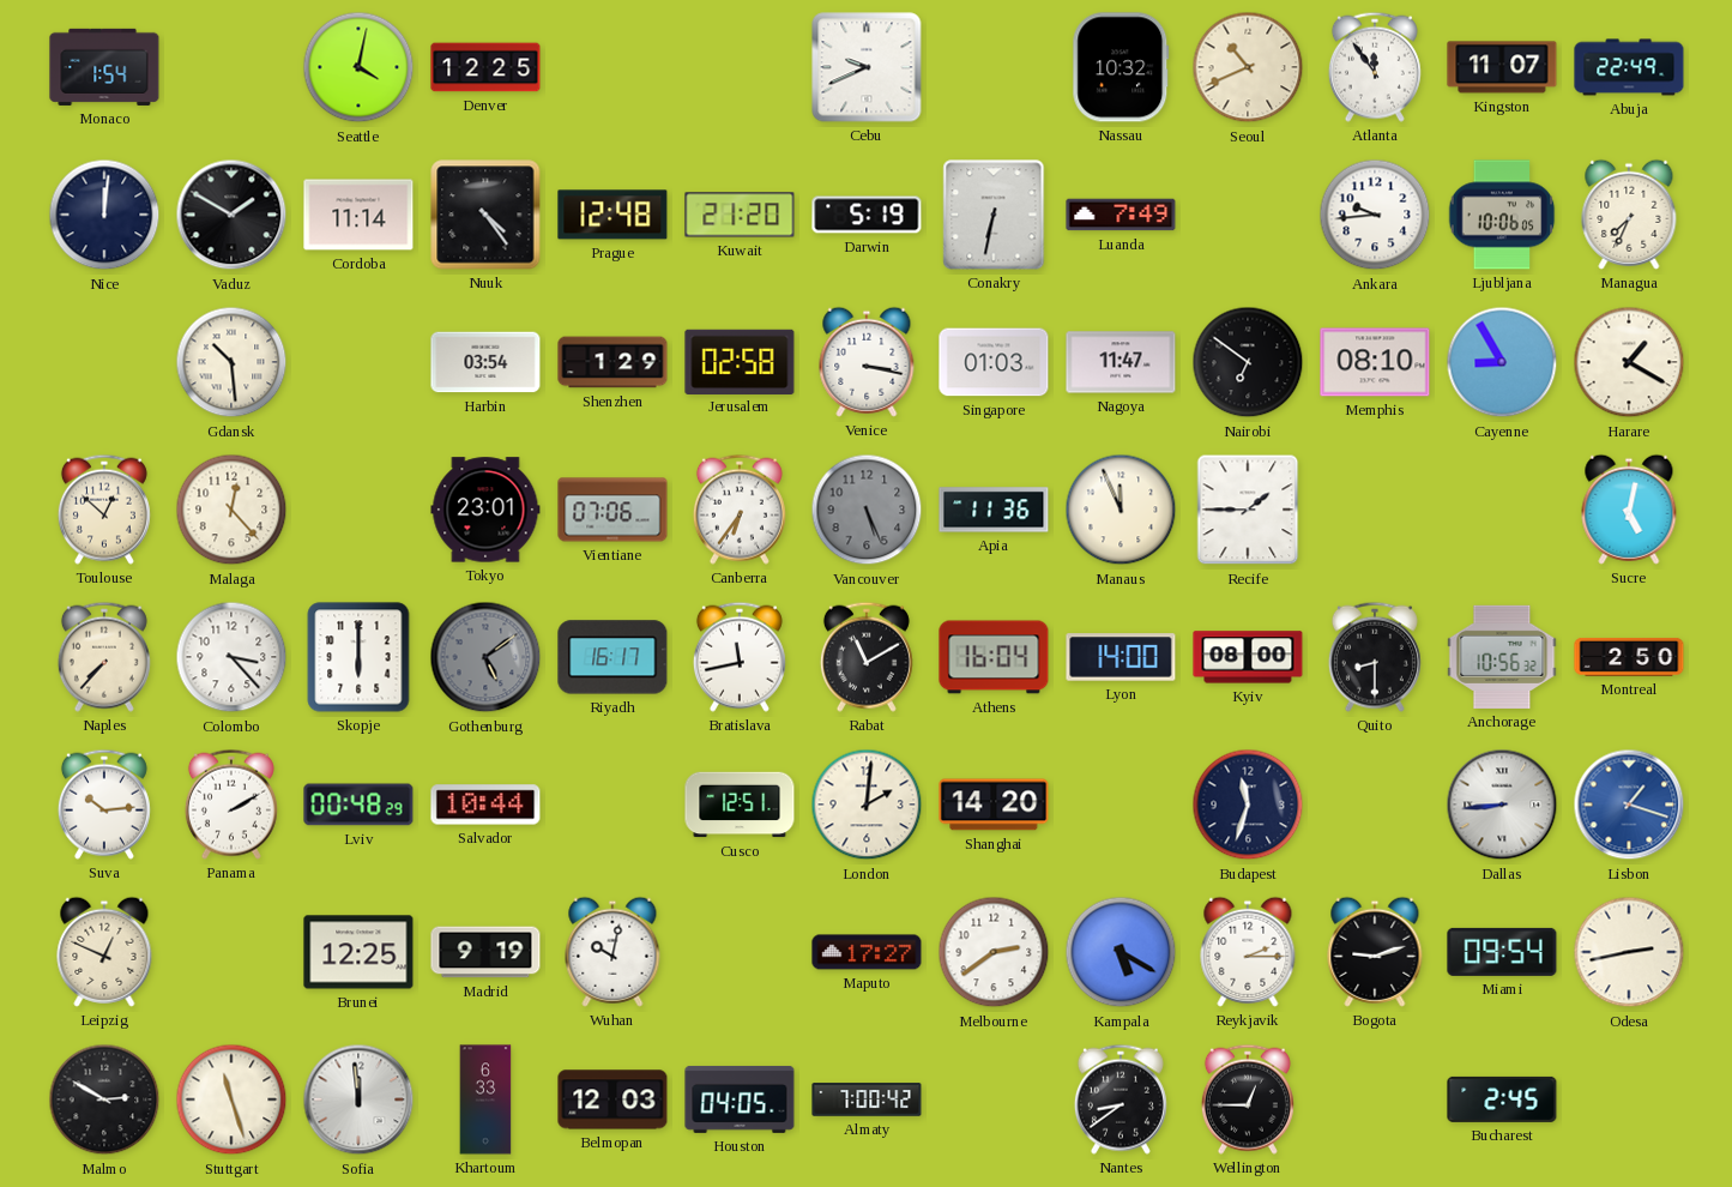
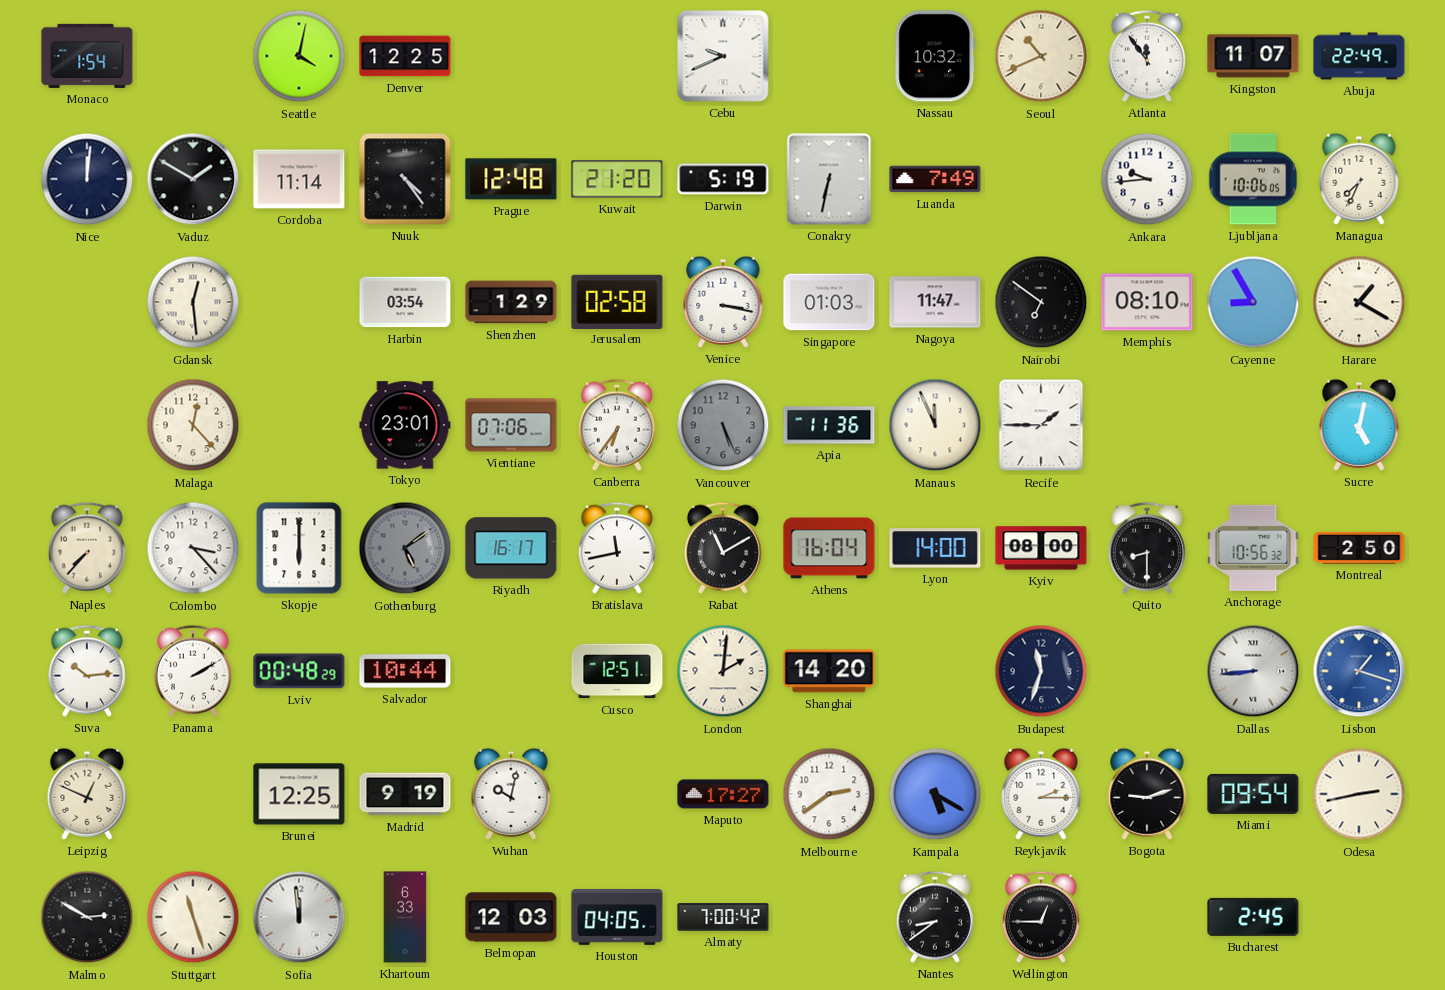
Gdansk: 10:29 -> 12:29 (193, 302)
Toulouse: 12:52 -> none (104, 510)
